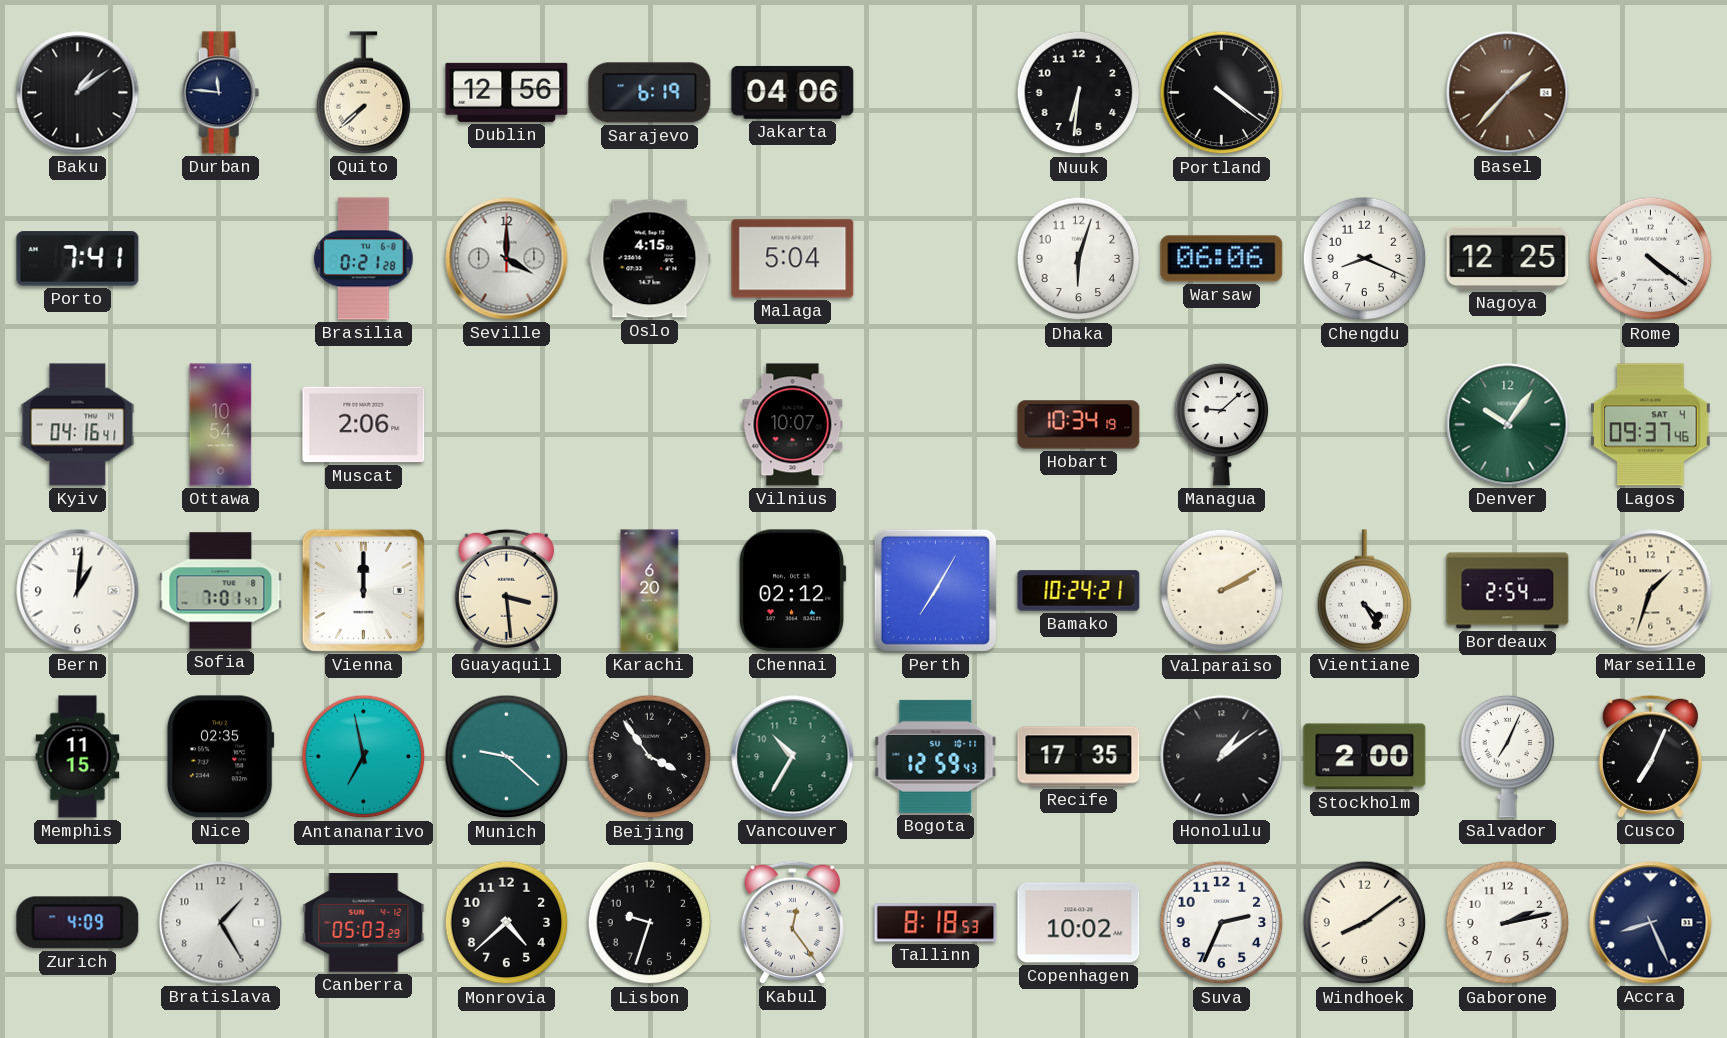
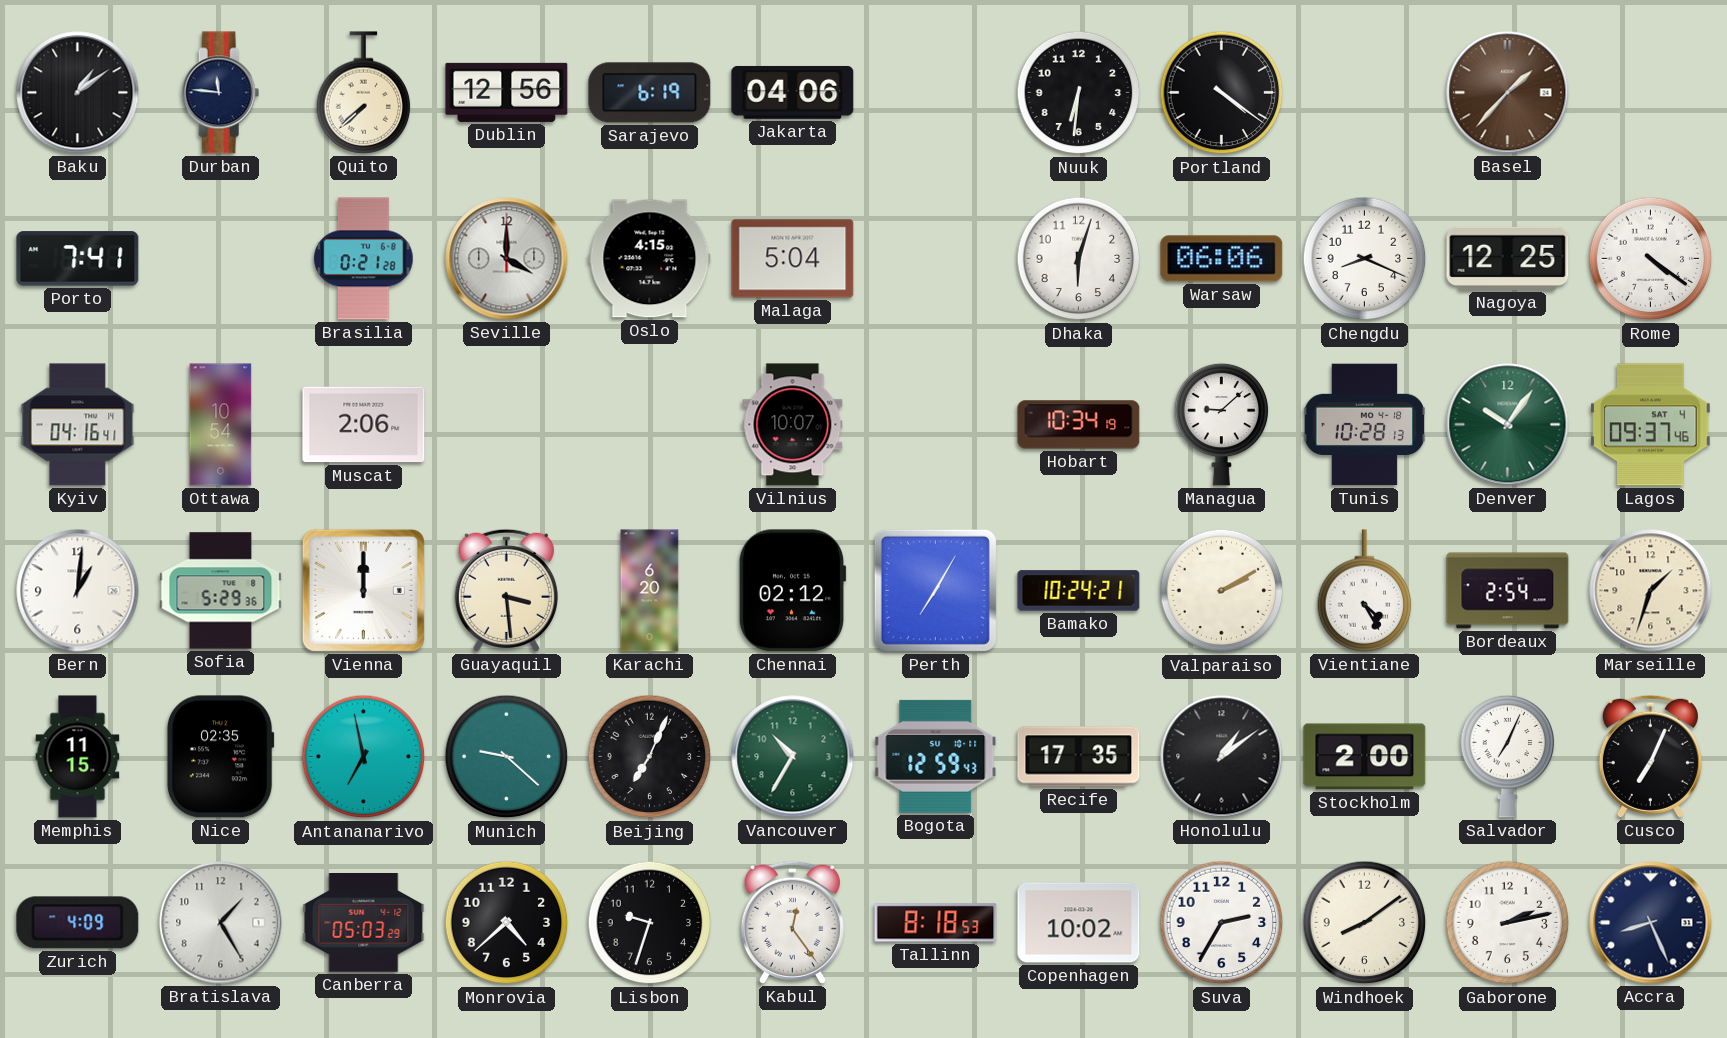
Tunis: none -> 10:28 (1365, 425)
Sofia: 7:01 -> 5:29 (221, 591)
Beijing: 3:54 -> 7:04 (650, 757)
Suva: 2:34 -> 2:35 (1222, 923)
